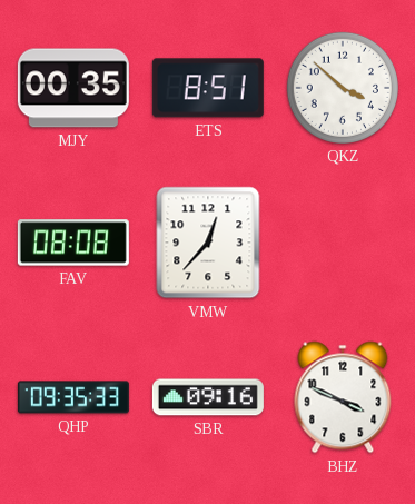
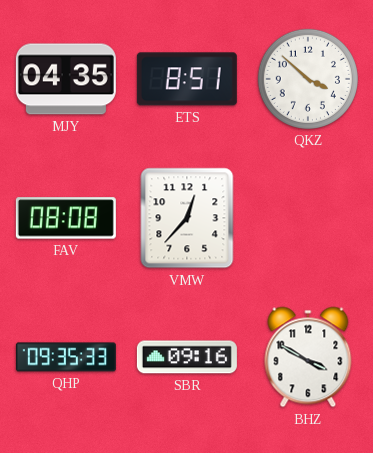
MJY: 00:35 -> 04:35 (66, 79)
BHZ: 3:49 -> 3:50 (308, 357)
